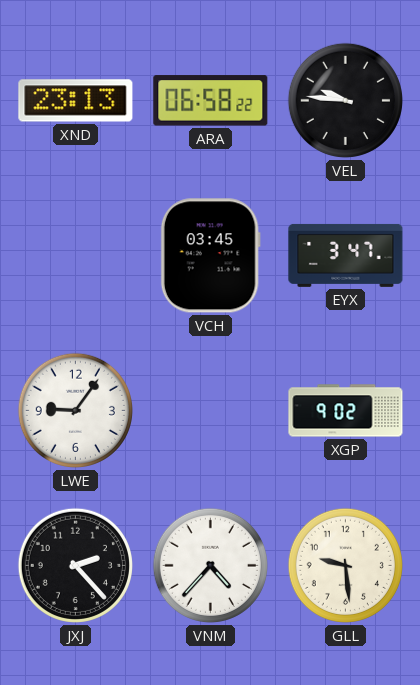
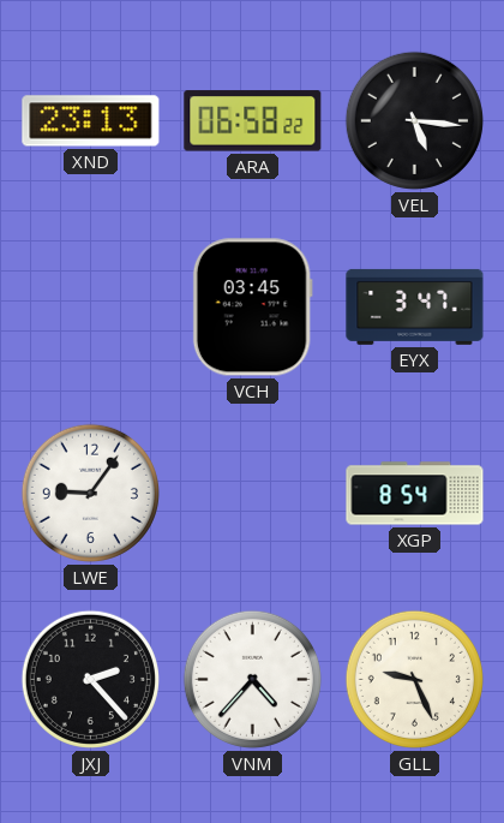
VEL: 9:46 -> 5:16 (414, 120)
XGP: 9:02 -> 8:54 (415, 494)
GLL: 9:29 -> 9:26 (414, 679)
